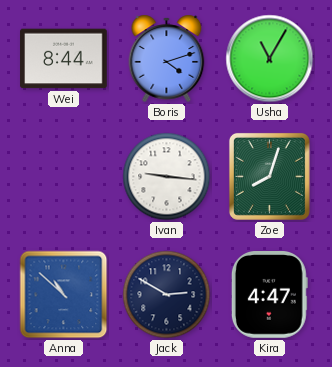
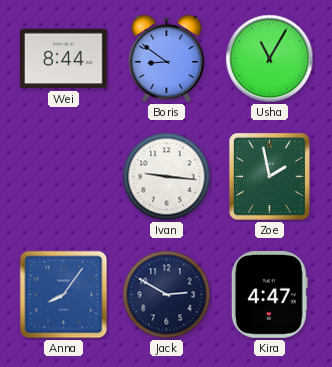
Boris: 4:12 -> 8:51 (167, 58)
Zoe: 8:03 -> 1:58 (269, 176)
Anna: 10:52 -> 8:06 (64, 295)
